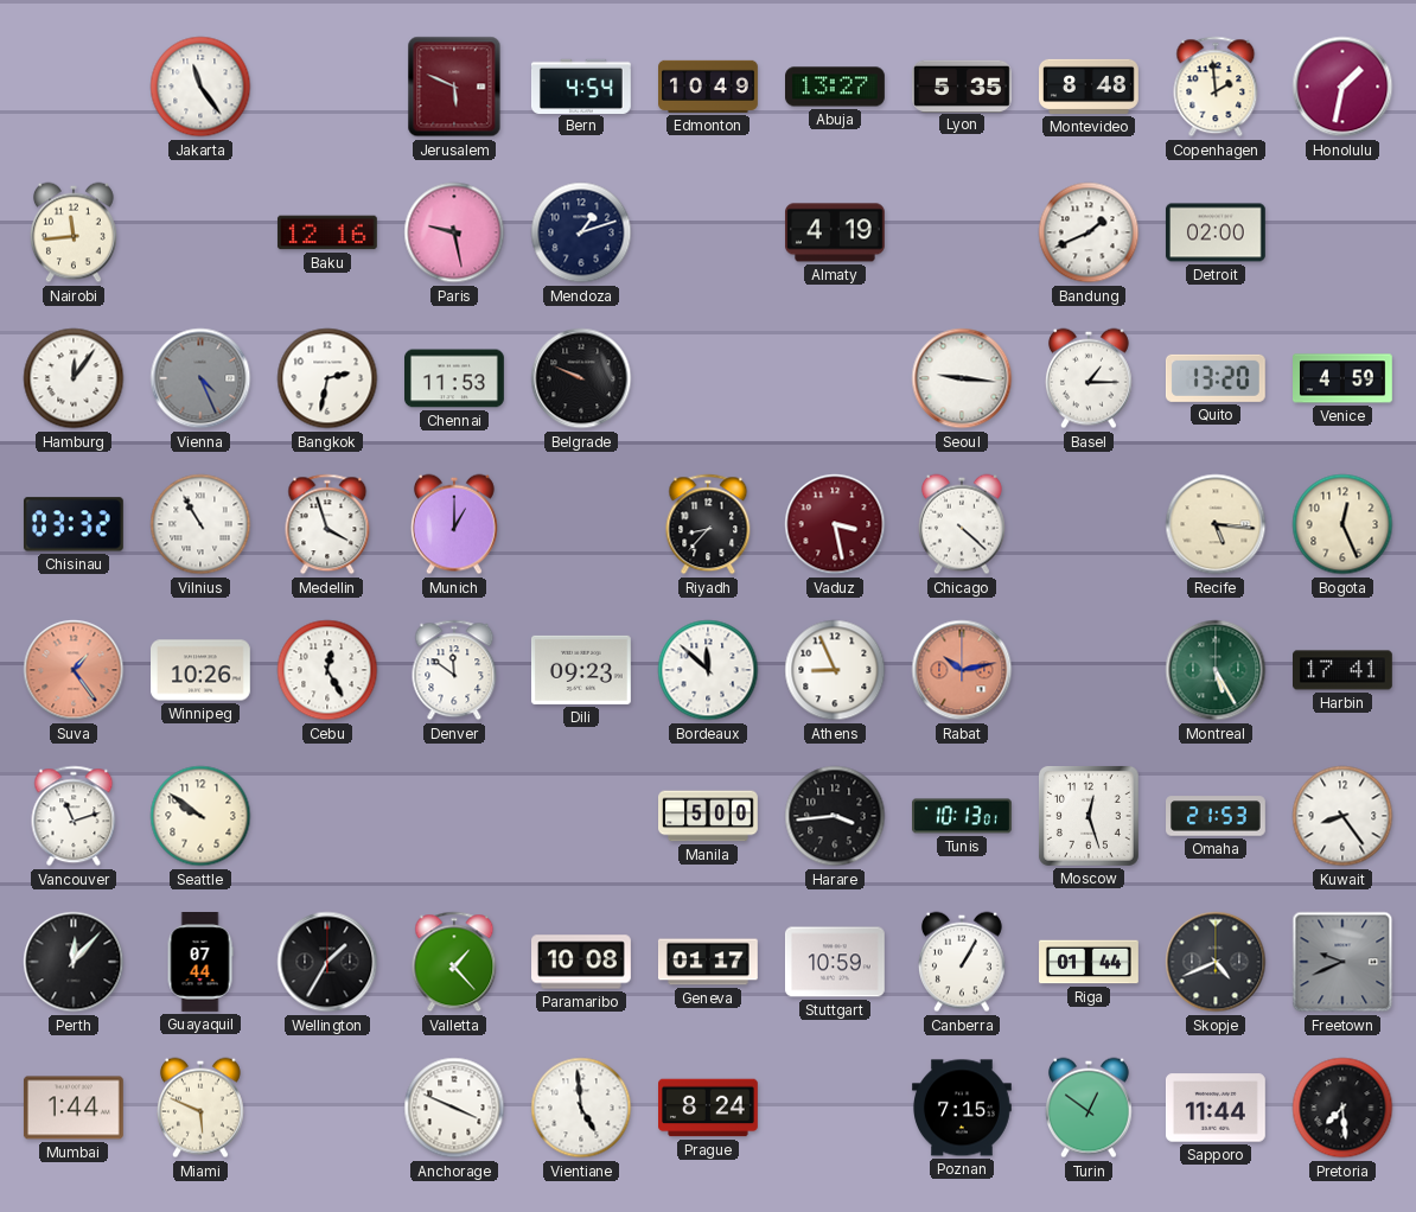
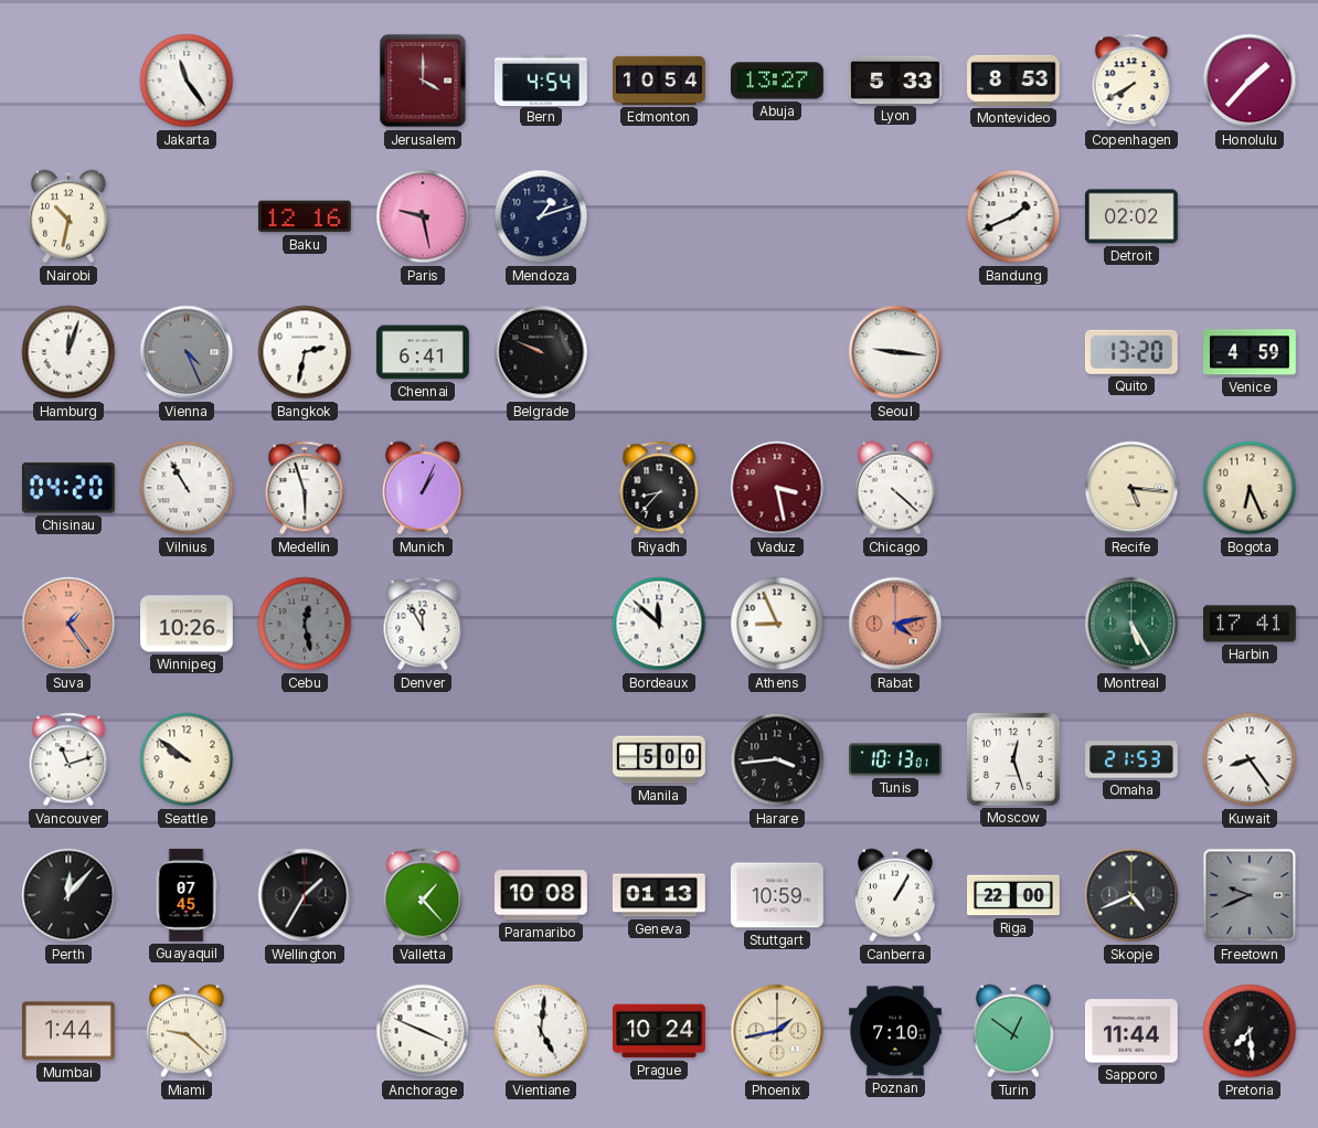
Jerusalem: 5:49 -> 4:00 (423, 81)
Edmonton: 10:49 -> 10:54 (660, 81)
Lyon: 5:35 -> 5:33 (896, 79)
Montevideo: 8:48 -> 8:53 (1014, 81)
Copenhagen: 1:59 -> 7:40 (1131, 81)
Honolulu: 1:32 -> 1:37 (1250, 81)
Nairobi: 11:44 -> 10:32 (68, 216)
Almaty: 4:19 -> none (836, 232)
Detroit: 02:00 -> 02:02 (1131, 216)
Hamburg: 12:06 -> 12:03 (68, 352)
Chennai: 11:53 -> 6:41 (424, 352)
Basel: 1:15 -> none (1089, 378)
Chisinau: 03:32 -> 04:20 (68, 488)
Medellin: 3:57 -> 5:57 (305, 488)
Munich: 1:00 -> 1:04 (423, 488)
Bogota: 12:26 -> 6:26 (1250, 488)
Cebu: 12:25 -> 12:28 (305, 624)
Cebu dial: white -> grey (305, 624)
Denver: 11:51 -> 11:55 (423, 624)
Dili: 09:23 -> none (581, 670)
Rabat: 10:13 -> 4:13 (895, 624)
Guayaquil: 07:44 -> 07:45 (187, 896)
Geneva: 01:17 -> 01:13 (659, 895)
Riga: 01:44 -> 22:00 (1013, 895)
Miami: 5:49 -> 9:22 (187, 1031)
Vientiane: 4:59 -> 5:01 (541, 1031)
Prague: 8:24 -> 10:24 (660, 1031)
Phoenix: none -> 1:43 (777, 1031)
Poznan: 7:15 -> 7:10 (896, 1031)
